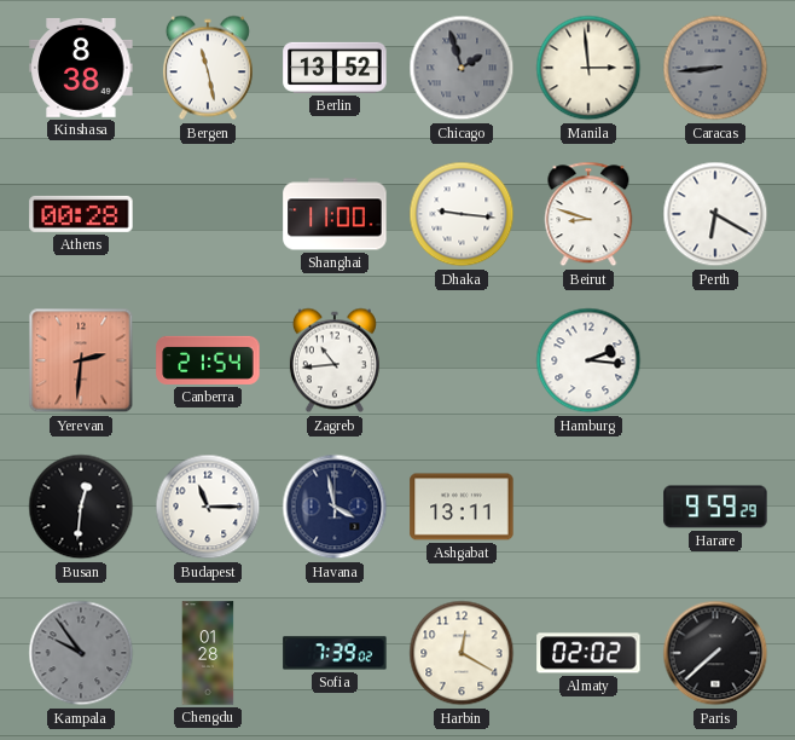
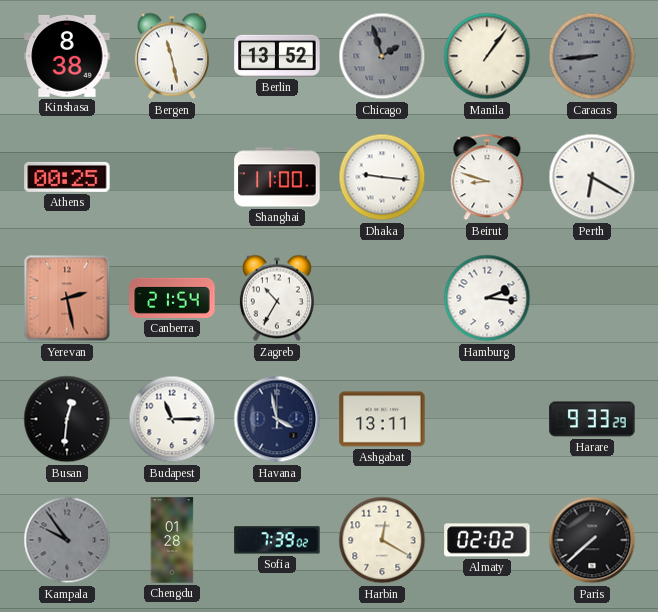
Manila: 2:59 -> 1:06 (487, 56)
Athens: 00:28 -> 00:25 (67, 177)
Yerevan: 2:31 -> 2:28 (67, 298)
Zagreb: 10:44 -> 10:35 (277, 298)
Harare: 9:59 -> 9:33 (592, 419)
